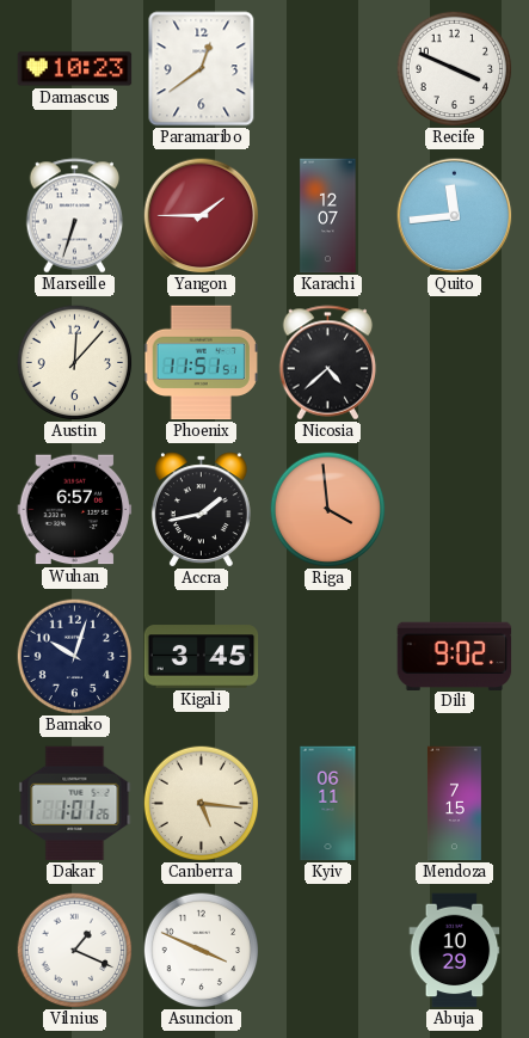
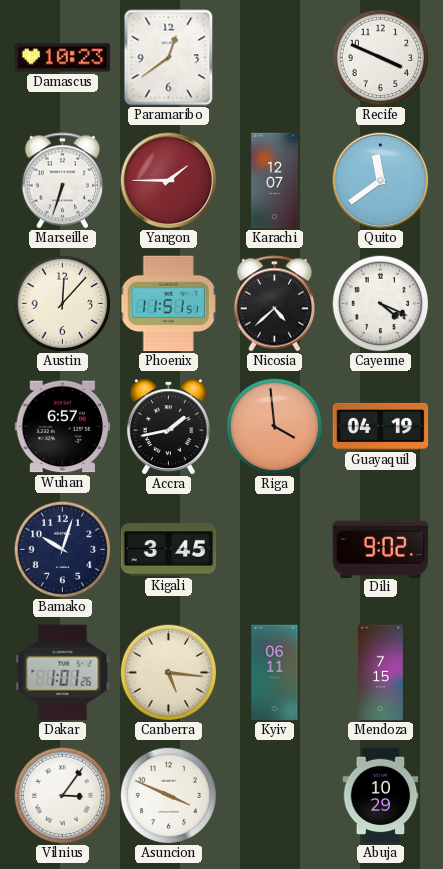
Quito: 11:44 -> 11:39 (381, 181)
Cayenne: none -> 4:19 (380, 303)
Guayaquil: none -> 04:19 (381, 426)
Vilnius: 1:19 -> 3:06 (62, 795)
